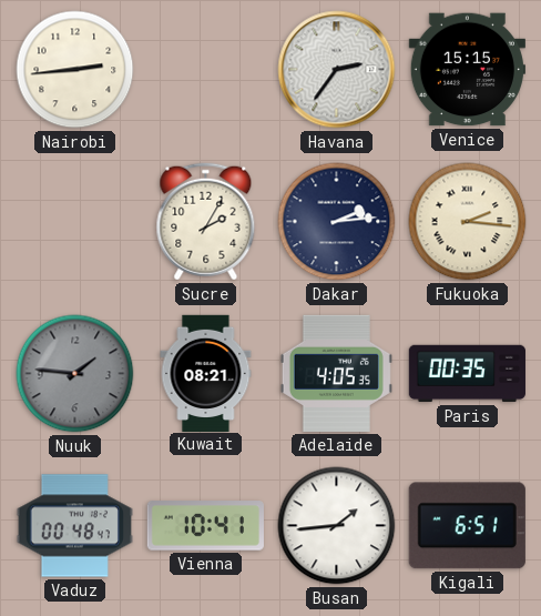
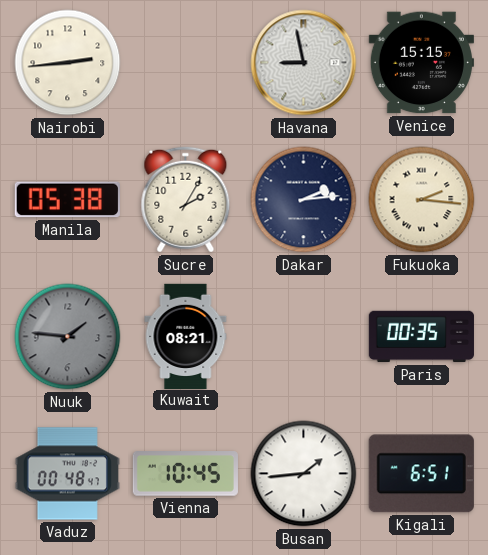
Havana: 2:36 -> 8:58 (304, 63)
Manila: none -> 05:38 (67, 200)
Adelaide: 4:05 -> none (336, 373)
Vienna: 10:41 -> 10:45 (185, 474)
